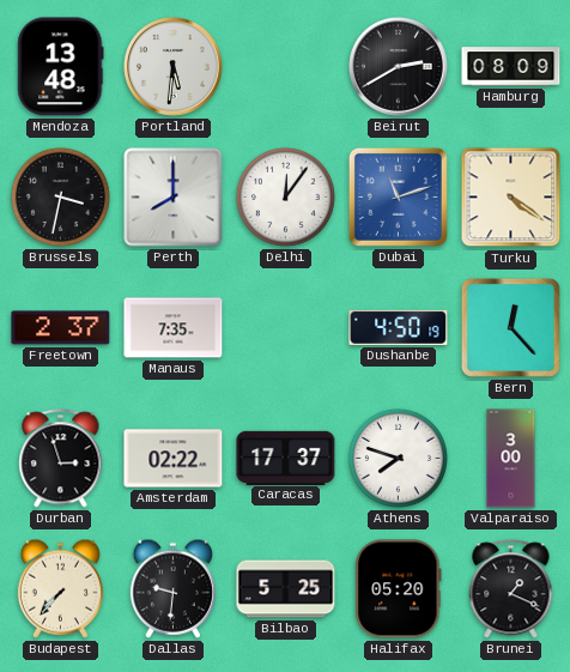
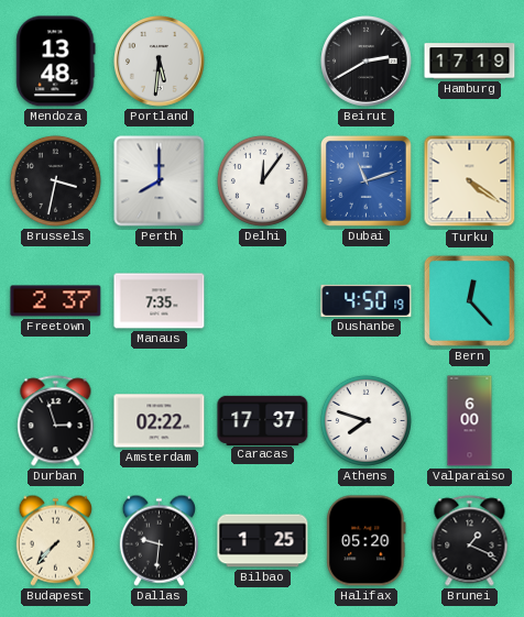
Hamburg: 08:09 -> 17:19 (470, 62)
Valparaiso: 3:00 -> 6:00 (470, 421)
Bilbao: 5:25 -> 1:25 (263, 541)
